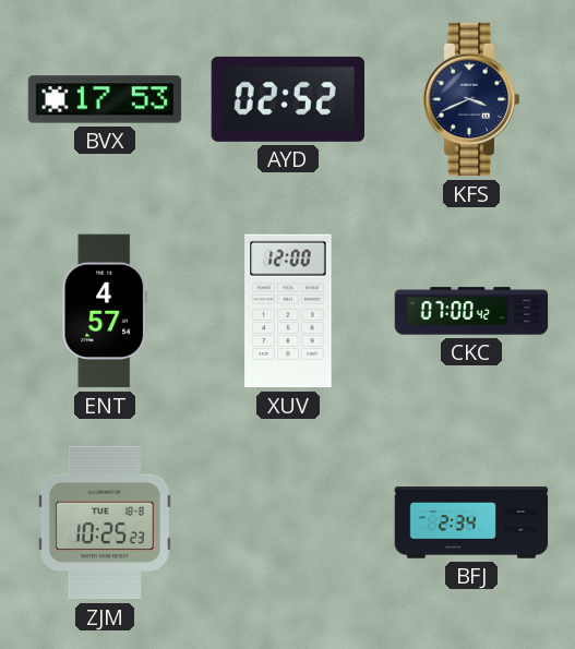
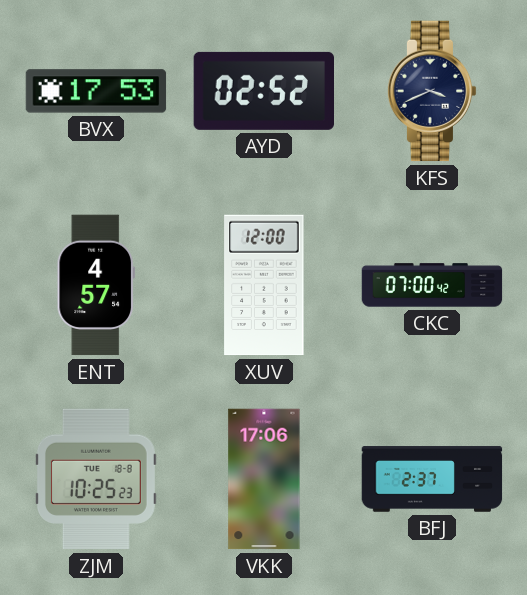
VKK: none -> 17:06 (264, 479)
BFJ: 2:34 -> 2:37 (432, 479)
